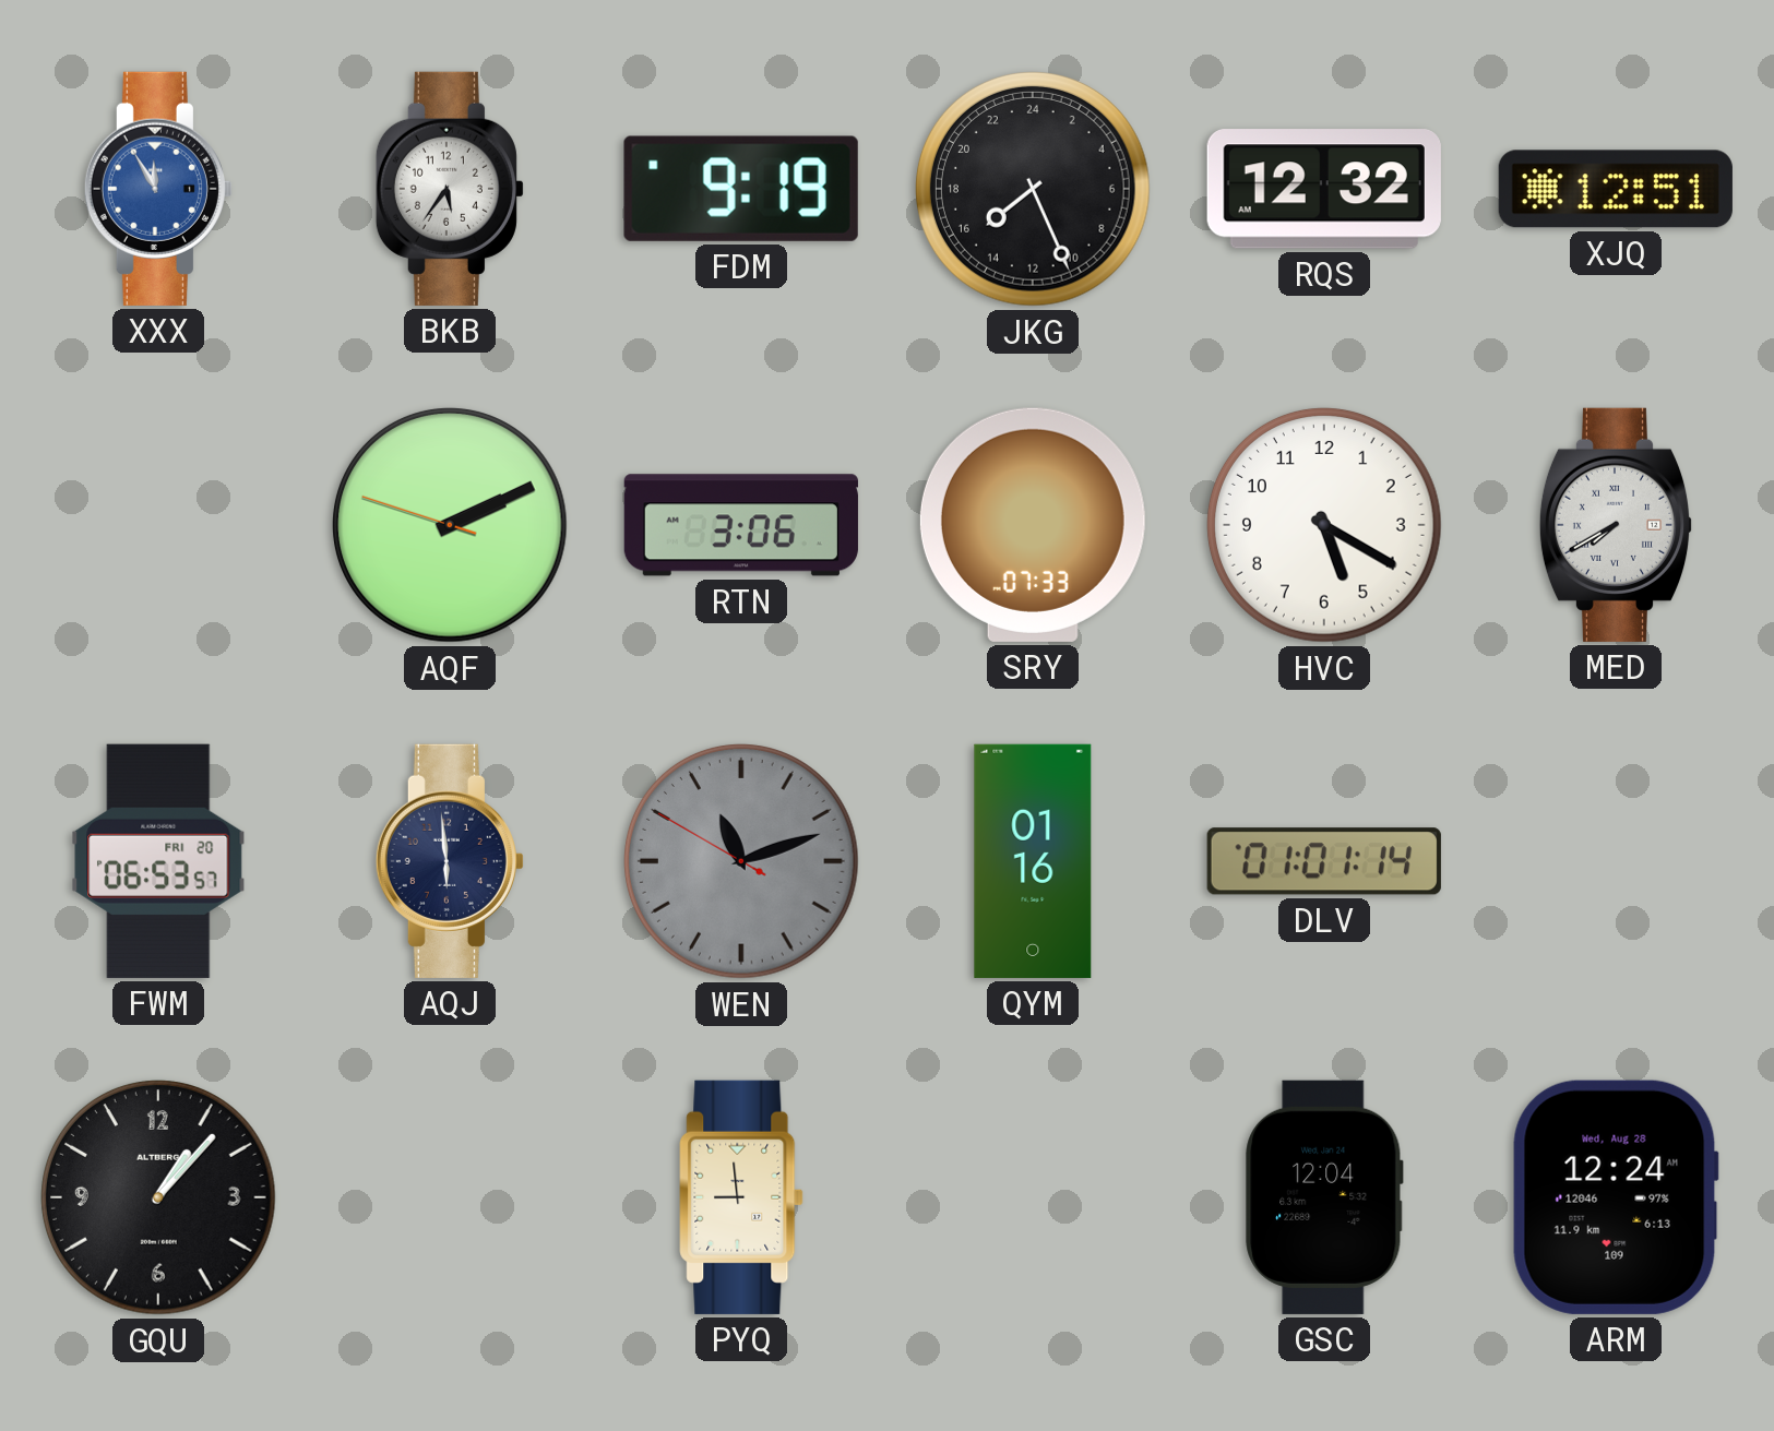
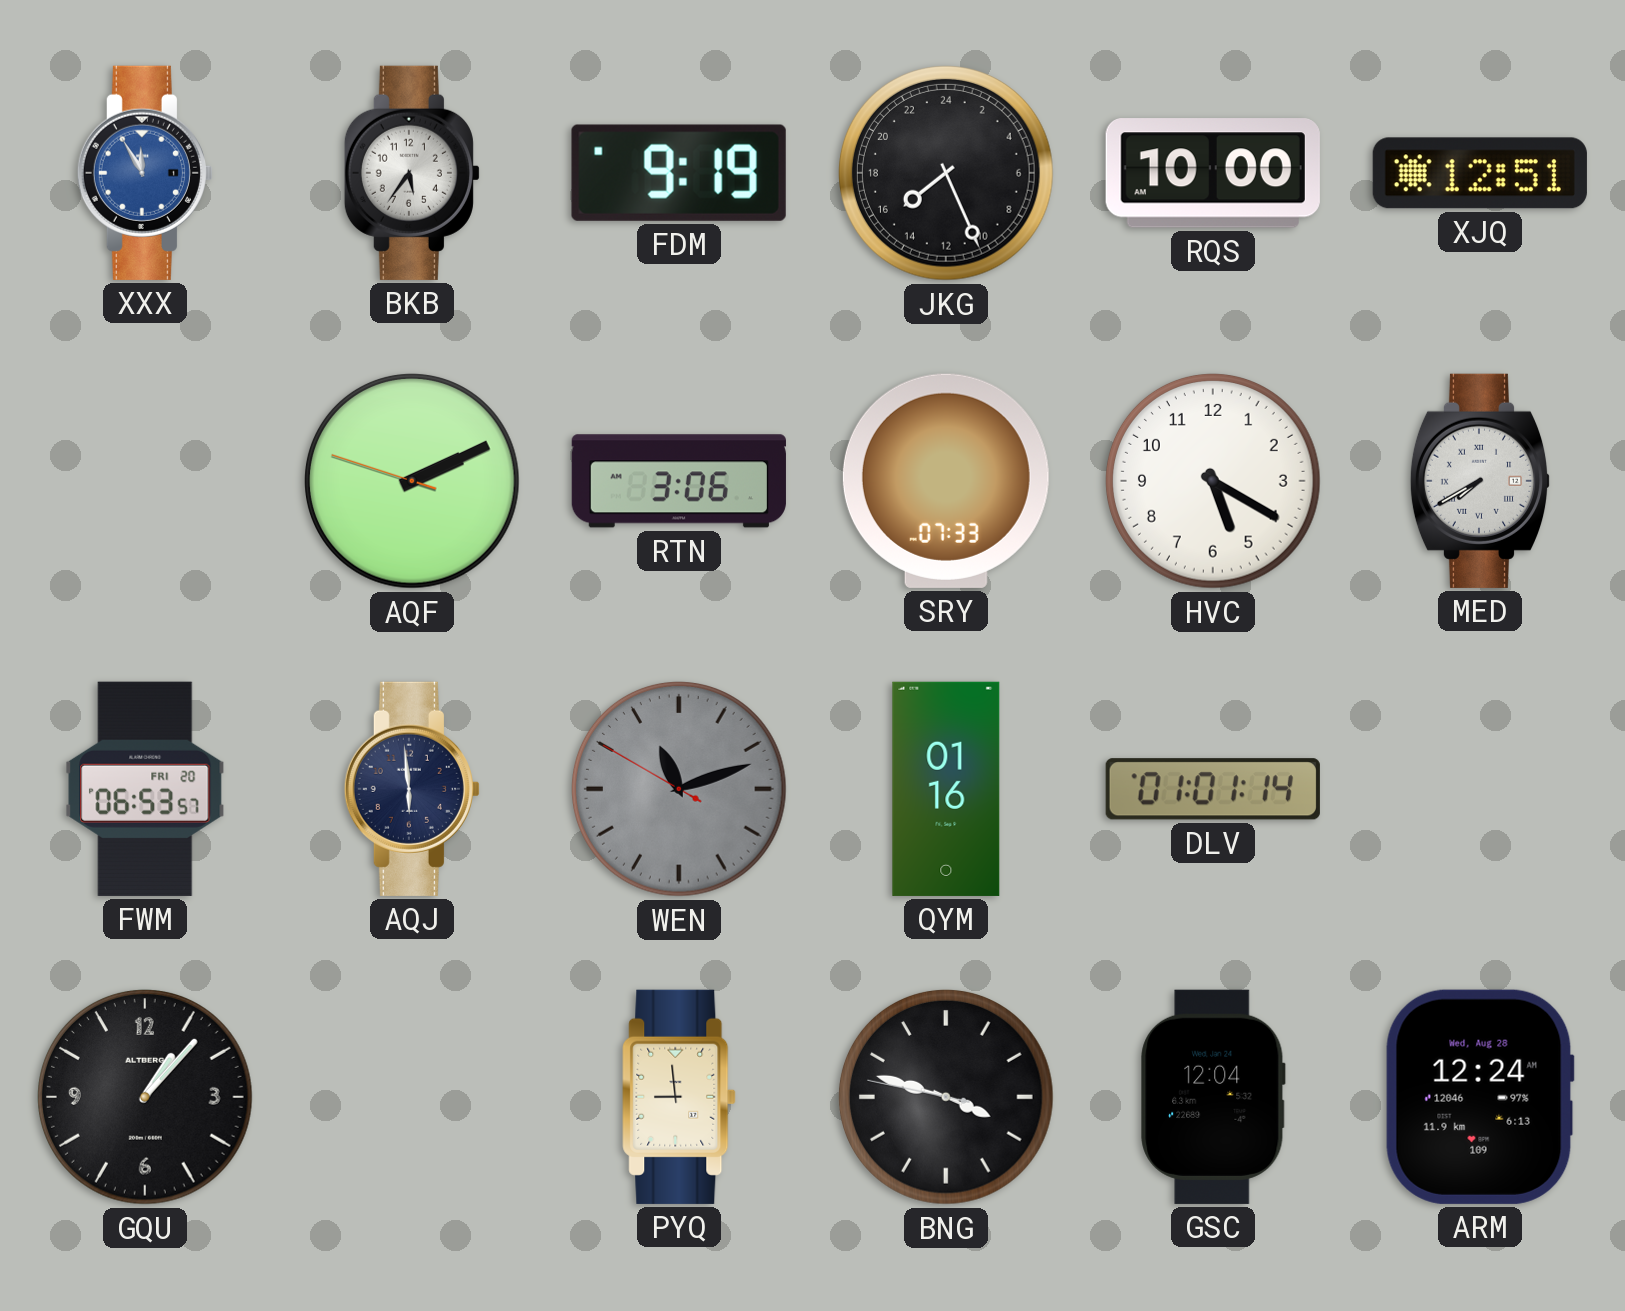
RQS: 12:32 -> 10:00 (1213, 173)
BNG: none -> 3:47 (947, 1098)
